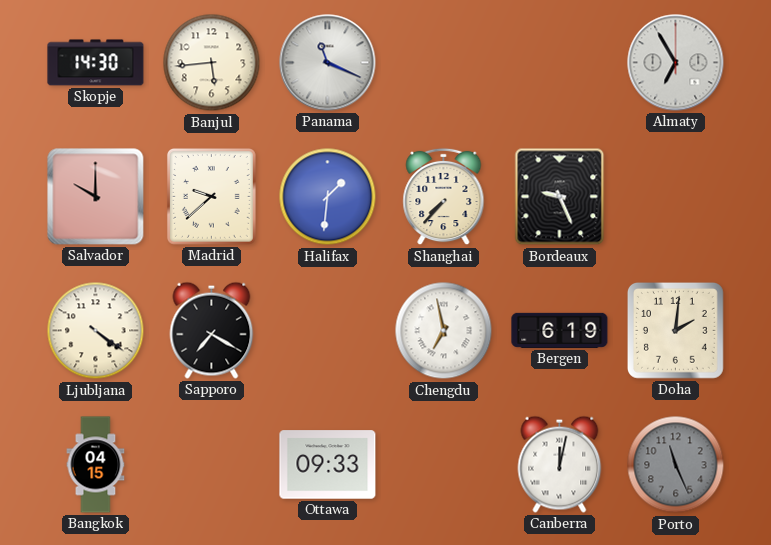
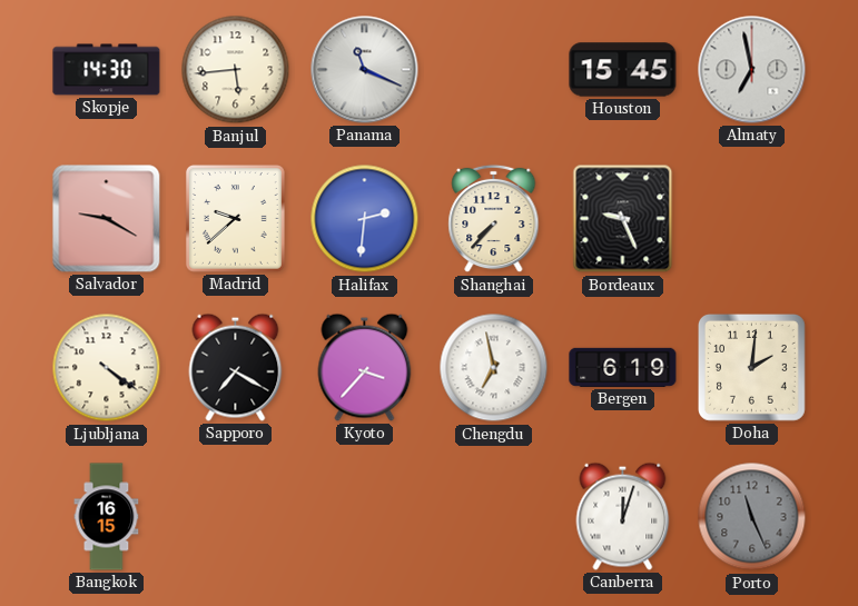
Houston: none -> 15:45 (623, 70)
Almaty: 6:55 -> 6:58 (752, 70)
Salvador: 10:00 -> 9:20 (107, 219)
Halifax: 1:31 -> 2:31 (365, 219)
Kyoto: none -> 3:37 (365, 367)
Bangkok: 04:15 -> 16:15 (107, 517)
Ottawa: 09:33 -> none (328, 465)
Canberra: 12:02 -> 12:03 (623, 516)
